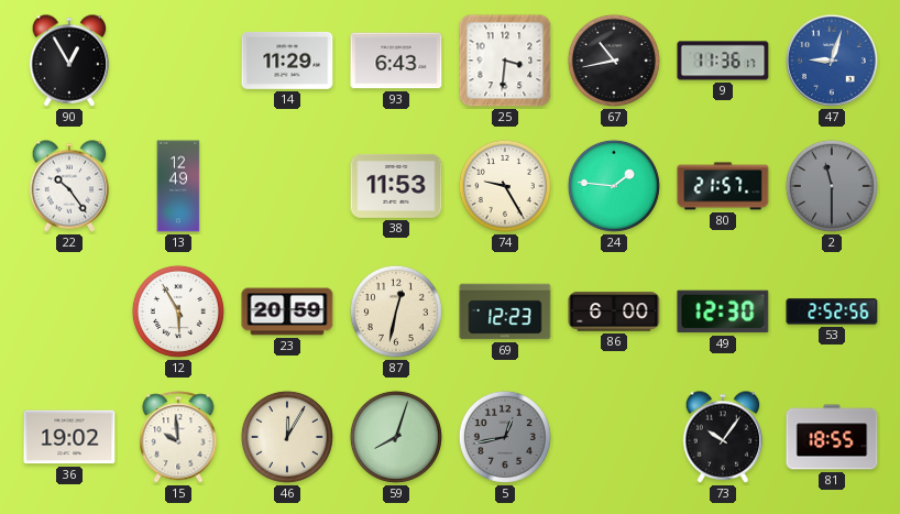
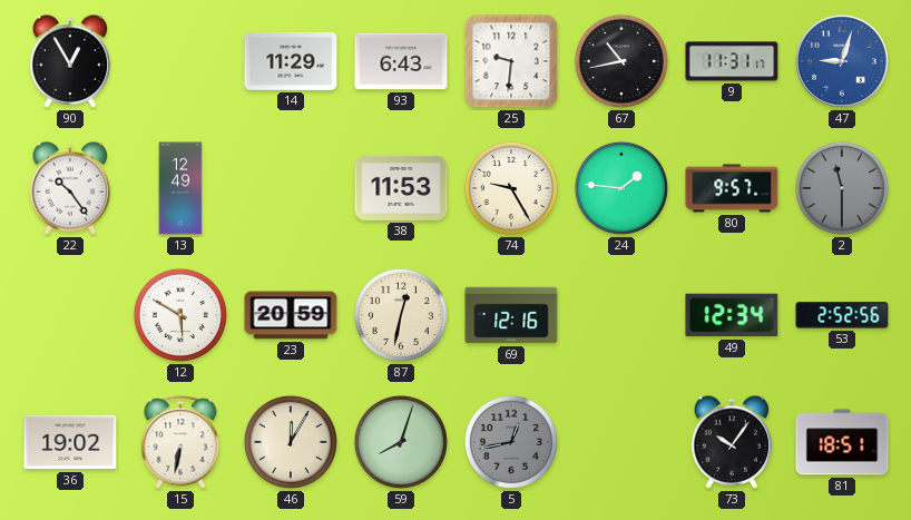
25: 3:31 -> 9:31 (511, 61)
9: 11:36 -> 11:31 (732, 61)
80: 21:57 -> 9:57 (732, 188)
12: 5:55 -> 5:50 (180, 315)
69: 12:23 -> 12:16 (511, 315)
86: 6:00 -> none (614, 311)
49: 12:30 -> 12:34 (732, 315)
15: 9:59 -> 6:32 (180, 442)
81: 18:55 -> 18:51 (842, 442)
